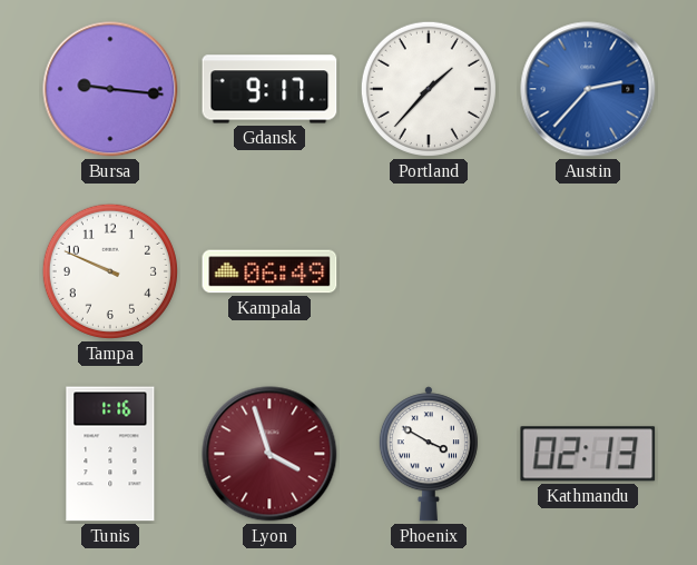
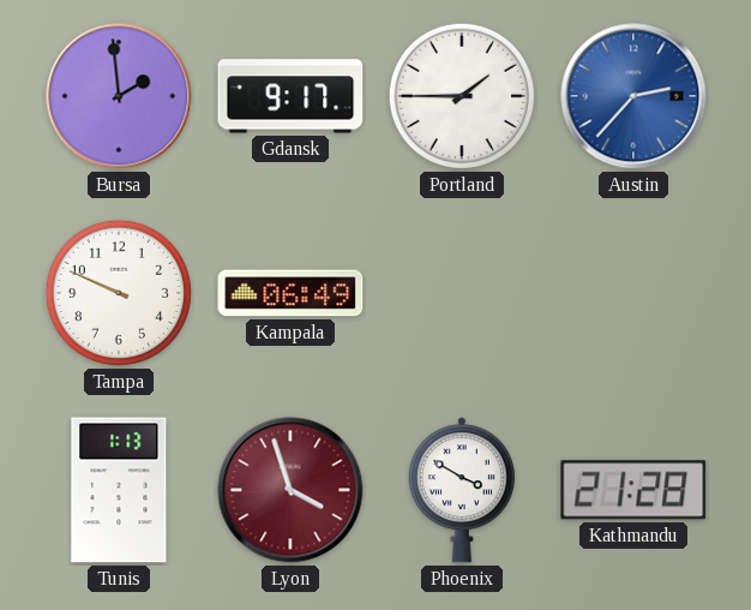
Bursa: 9:16 -> 1:59 (119, 96)
Portland: 1:37 -> 1:45 (462, 96)
Tunis: 1:16 -> 1:13 (119, 490)
Kathmandu: 02:13 -> 21:28 (633, 490)
